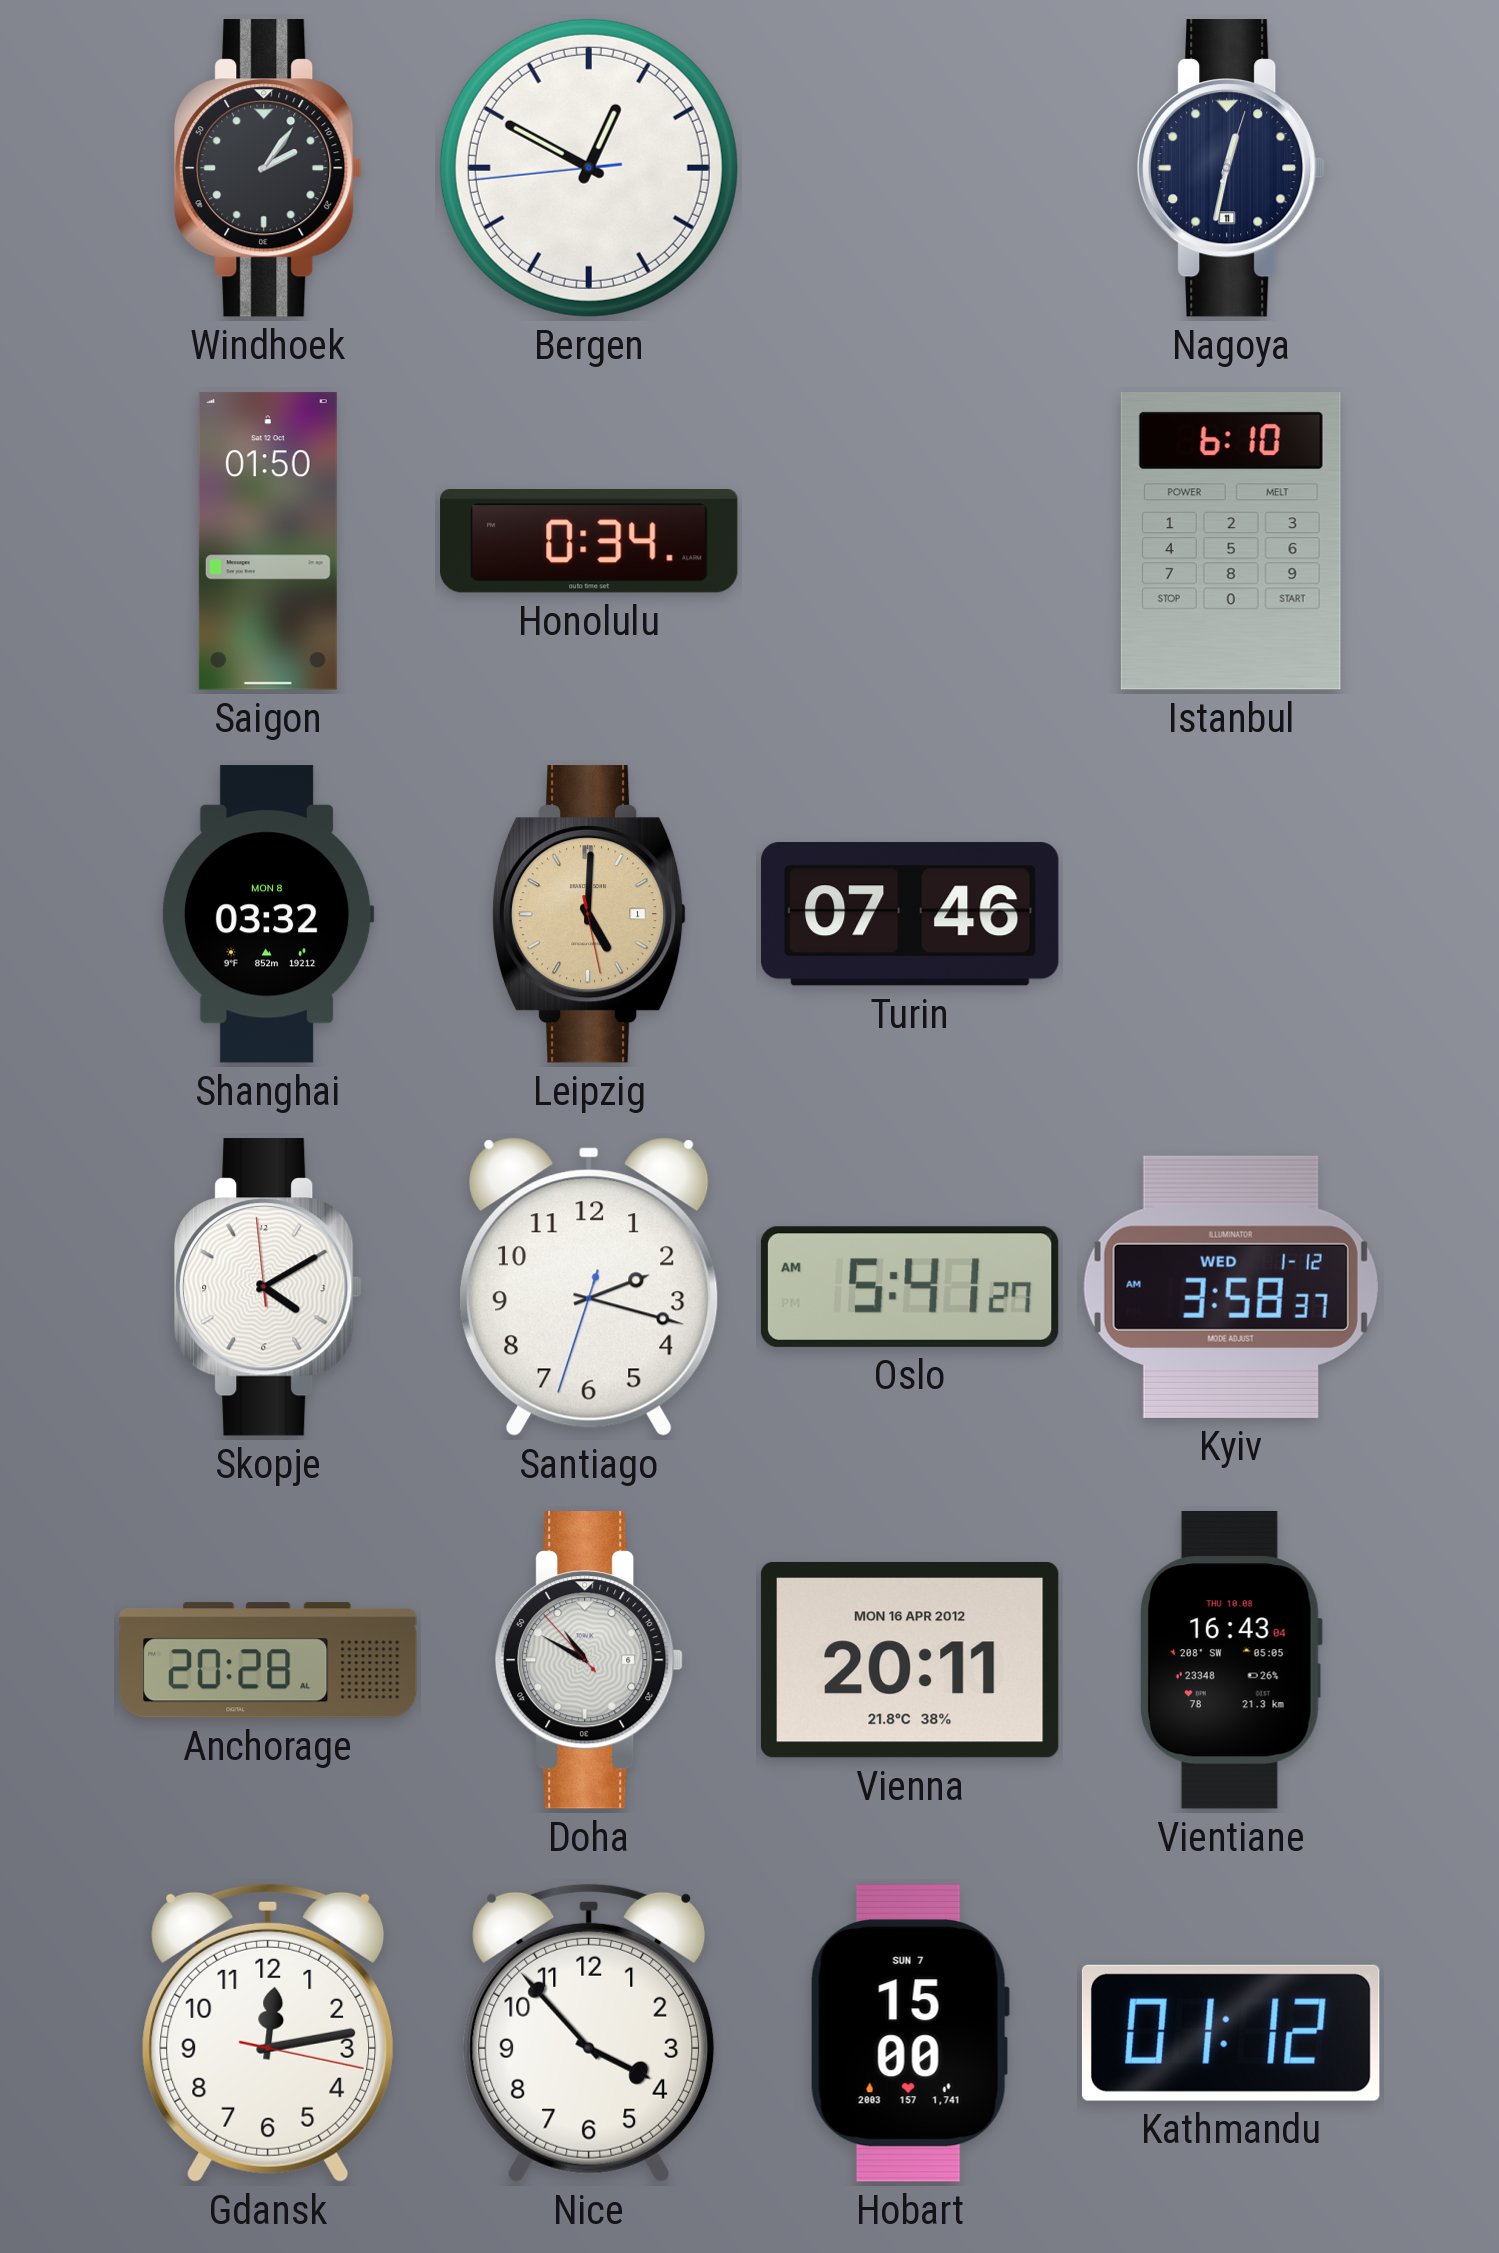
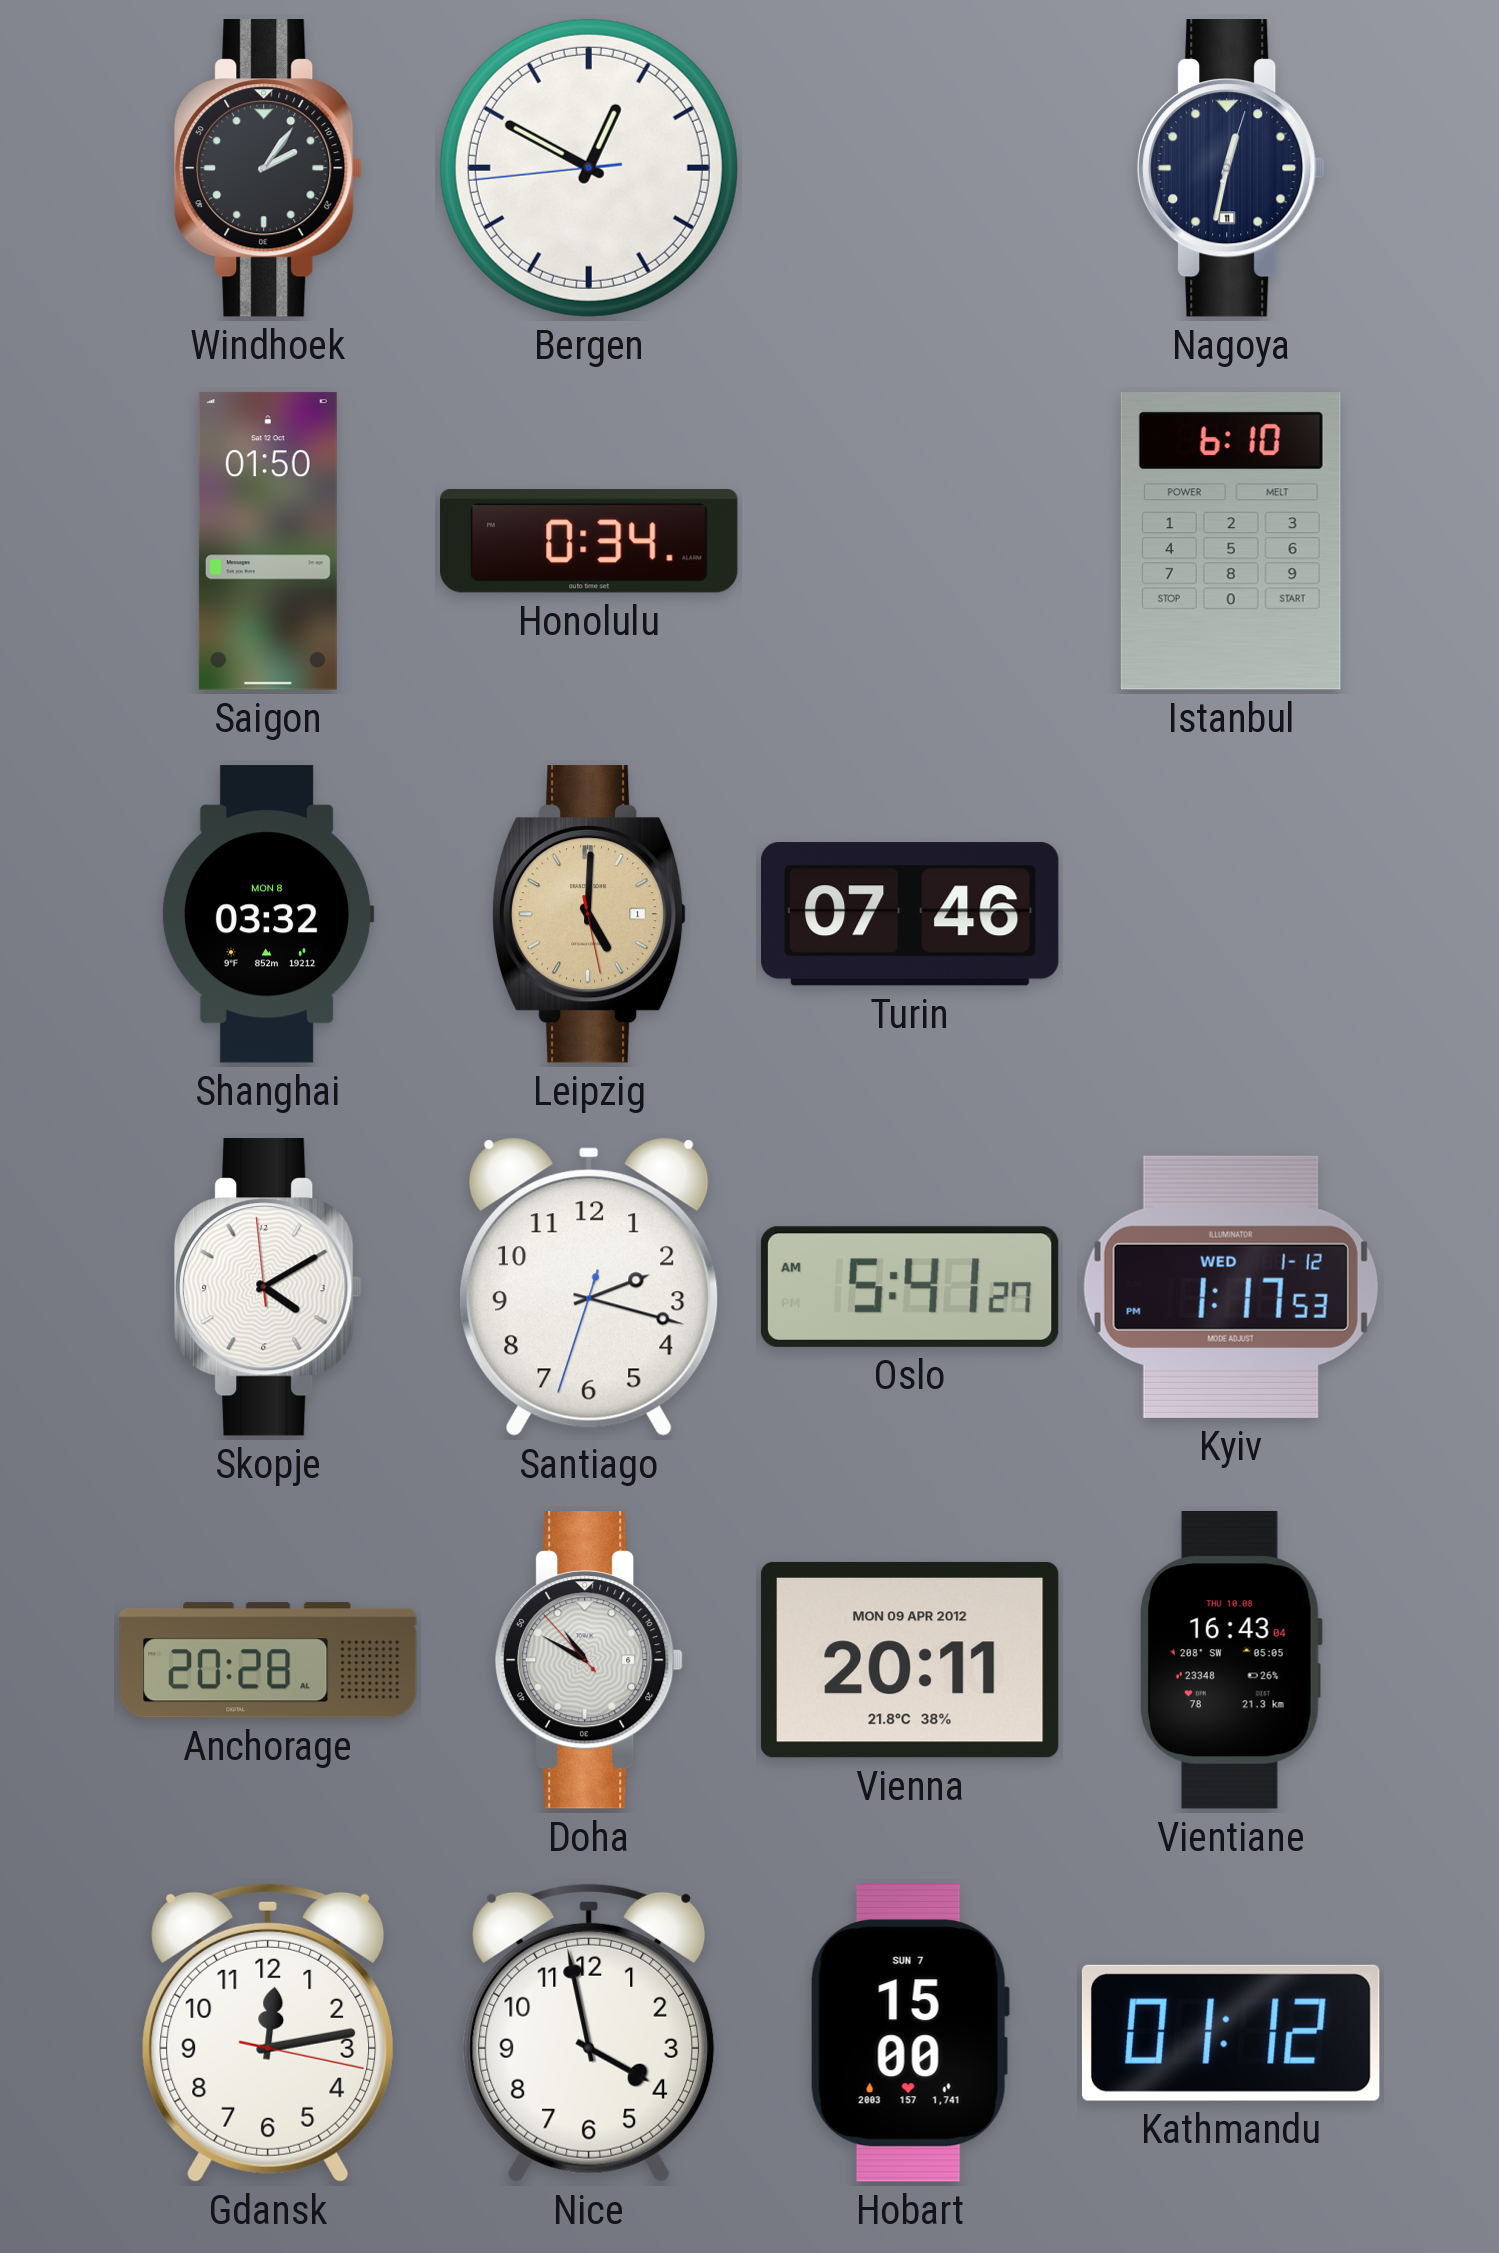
Kyiv: 3:58 -> 1:17 (1231, 1287)
Vienna date: MON 16 APR 2012 -> MON 09 APR 2012 (910, 1660)
Nice: 3:53 -> 3:58 (589, 2033)
